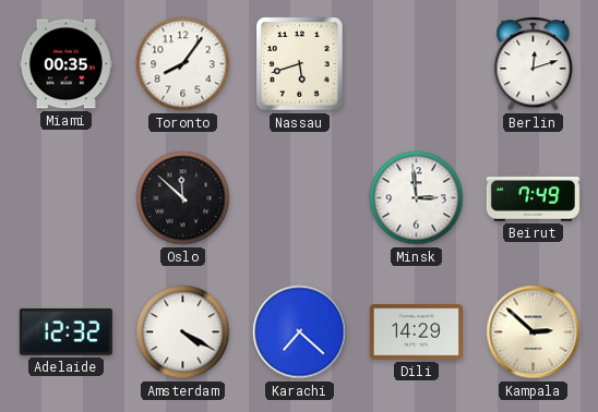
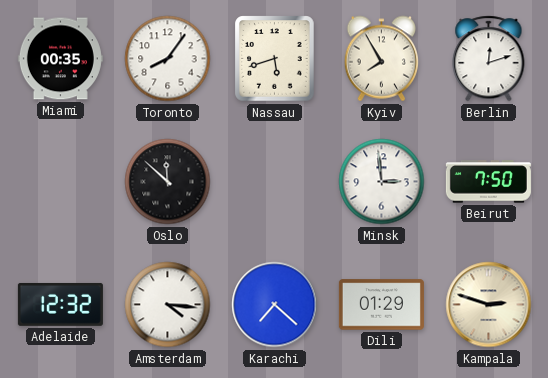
Kyiv: none -> 7:55 (382, 59)
Beirut: 7:49 -> 7:50 (488, 182)
Amsterdam: 4:20 -> 4:16 (168, 305)
Dili: 14:29 -> 01:29 (381, 305)
Kampala: 2:52 -> 2:48 (489, 305)
